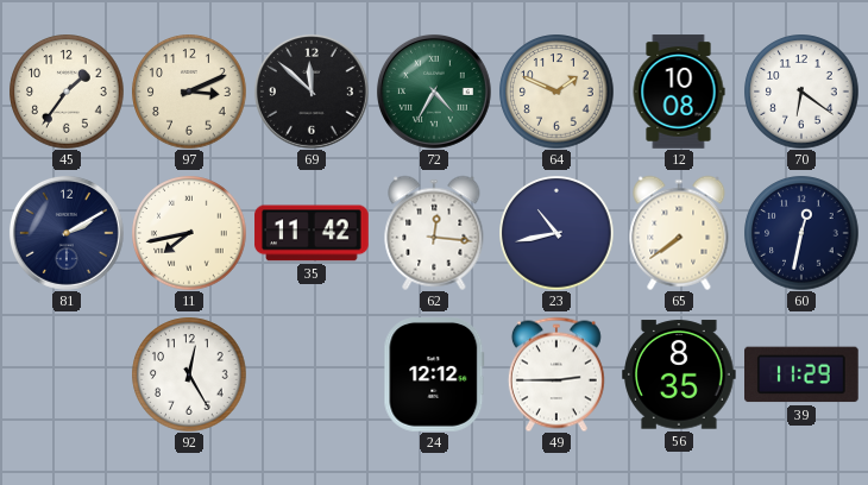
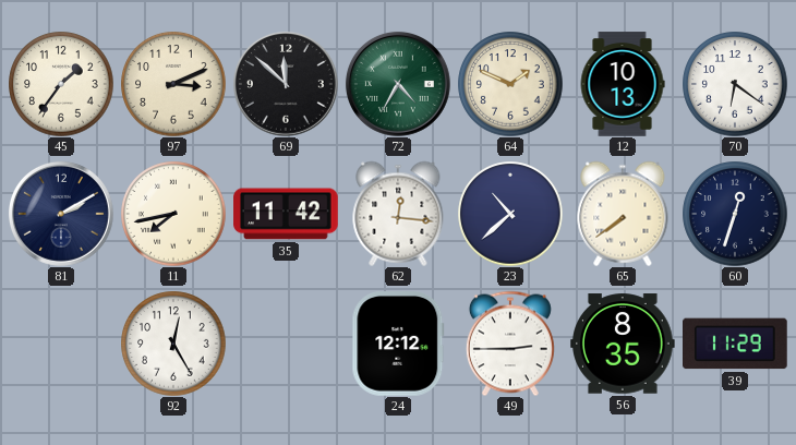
12: 10:08 -> 10:13 (623, 84)
23: 10:43 -> 10:38 (510, 214)
60: 12:32 -> 12:33 (735, 214)
